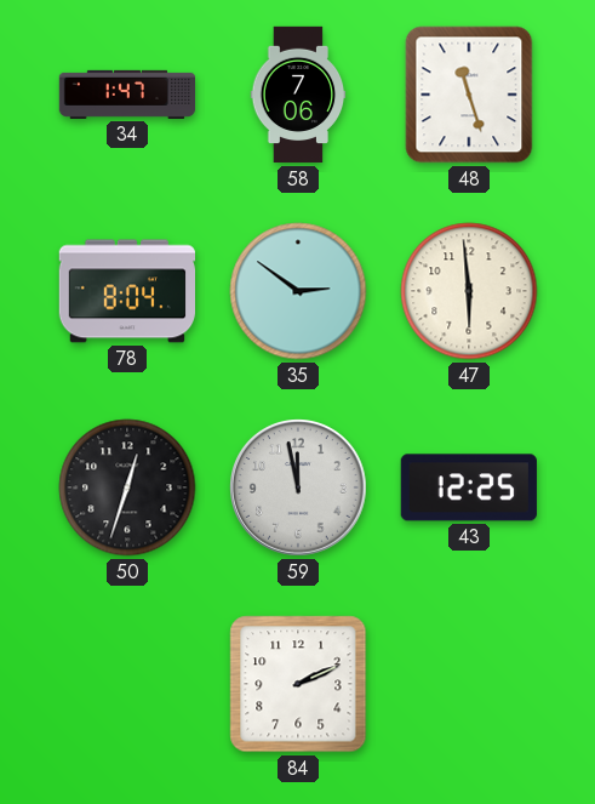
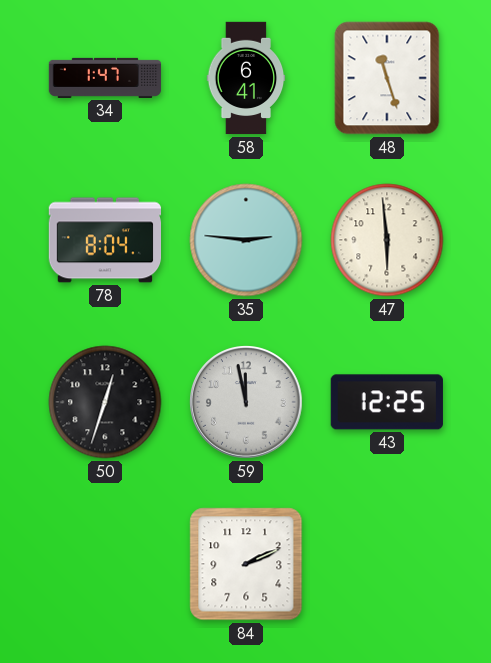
58: 7:06 -> 6:41 (246, 78)
35: 2:51 -> 2:46 (246, 240)
